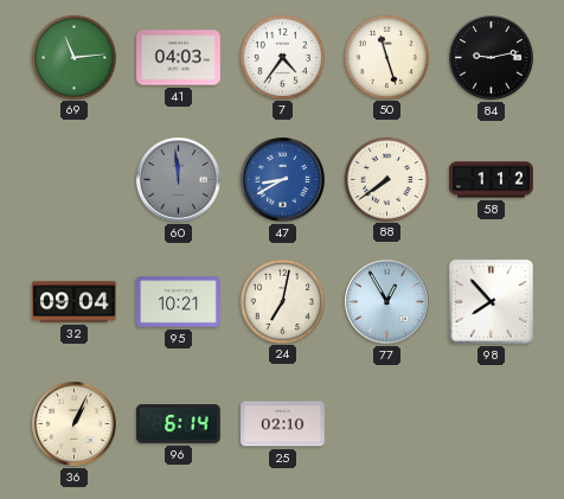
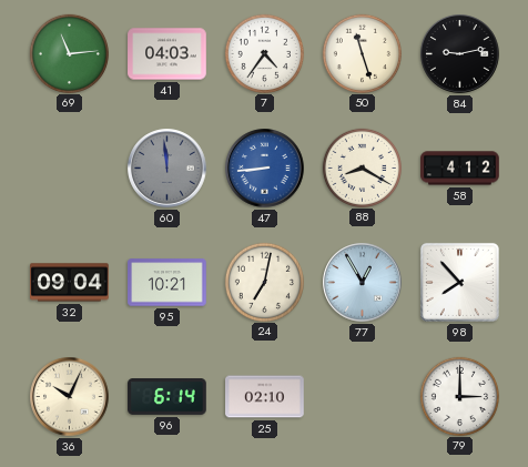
47: 8:40 -> 8:44 (265, 169)
88: 7:39 -> 8:20 (362, 167)
58: 1:12 -> 4:12 (460, 169)
36: 1:04 -> 10:04 (70, 397)
79: none -> 3:00 (459, 396)
